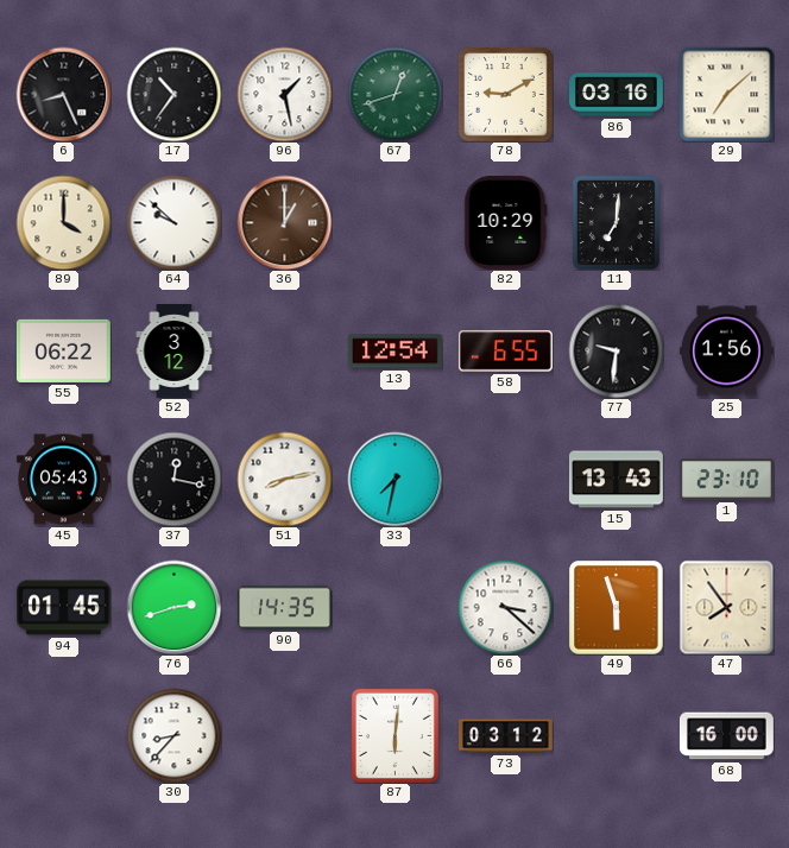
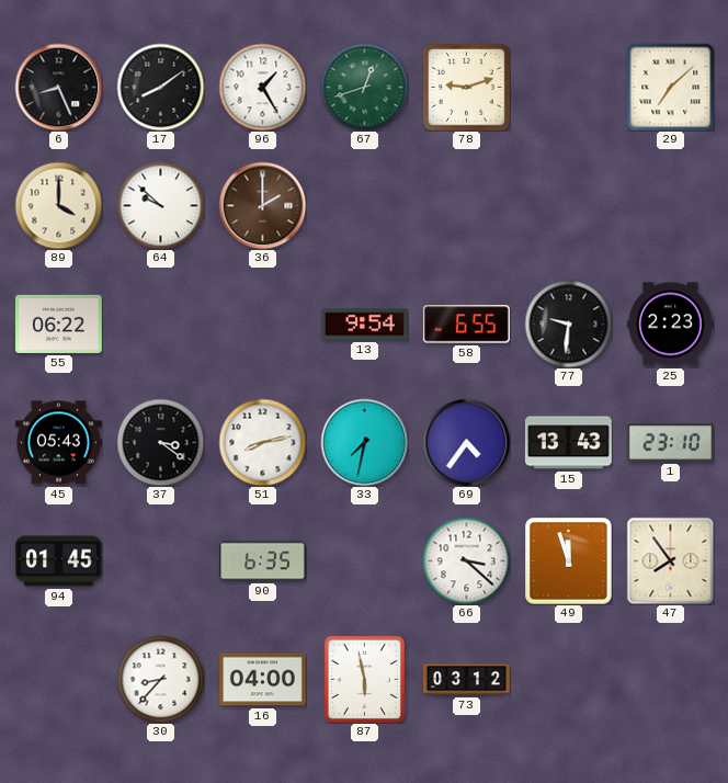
17: 10:36 -> 8:09 (160, 87)
96: 1:28 -> 1:25 (262, 87)
78: 9:10 -> 9:12 (466, 87)
86: 03:16 -> none (617, 95)
36: 1:00 -> 2:00 (262, 205)
82: 10:29 -> none (506, 222)
11: 7:01 -> none (616, 222)
52: 3:12 -> none (175, 352)
13: 12:54 -> 9:54 (364, 325)
25: 1:56 -> 2:23 (671, 325)
37: 12:17 -> 3:21 (160, 442)
69: none -> 4:36 (466, 442)
76: 2:42 -> none (173, 607)
90: 14:35 -> 6:35 (263, 561)
49: 5:57 -> 11:57 (568, 560)
16: none -> 04:00 (262, 680)
87: 6:01 -> 5:58 (364, 679)
68: 16:00 -> none (726, 736)
